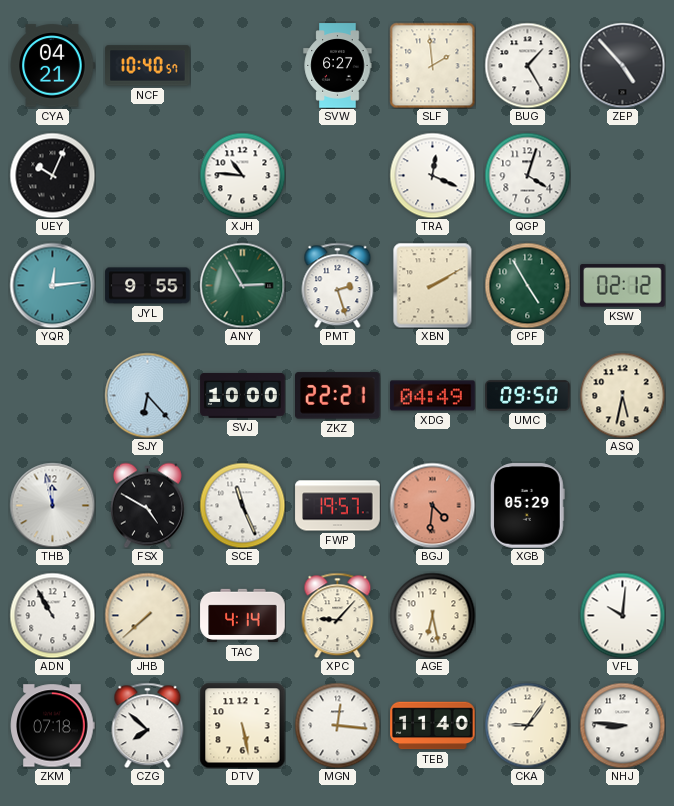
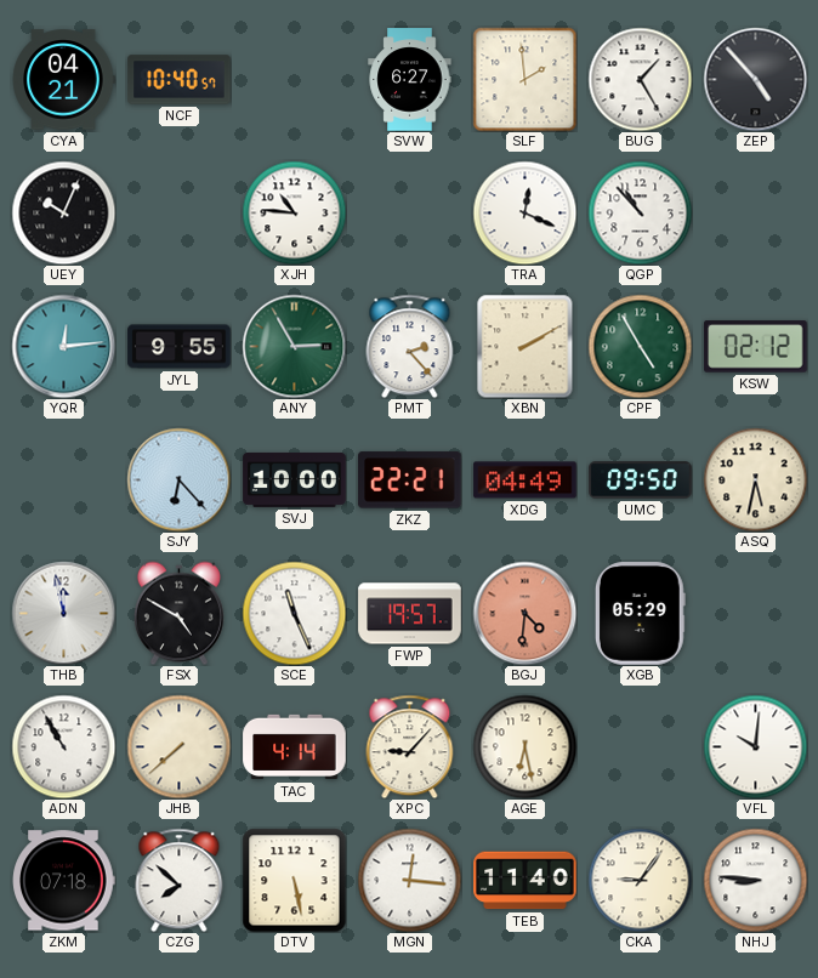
QGP: 4:03 -> 10:53 (640, 212)
PMT: 2:27 -> 2:23 (410, 346)
